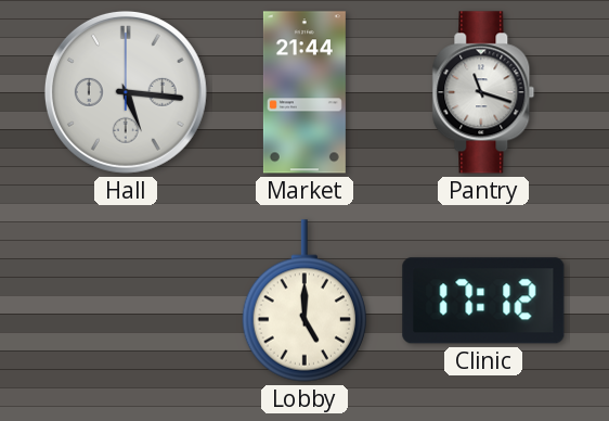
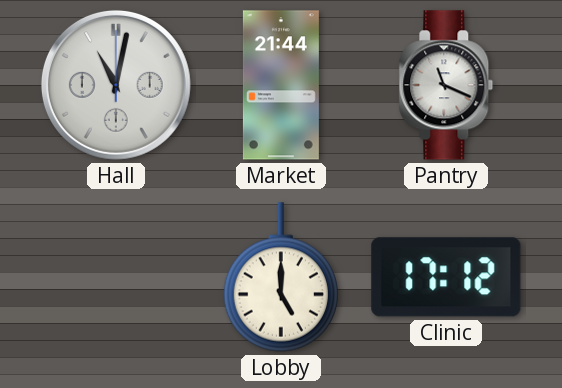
Hall: 5:16 -> 11:02 (116, 85)
Pantry: 11:18 -> 11:19 (446, 85)
